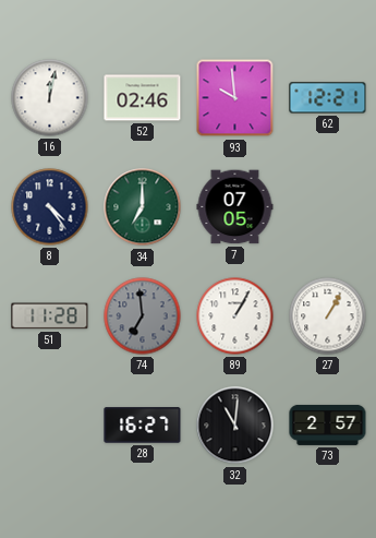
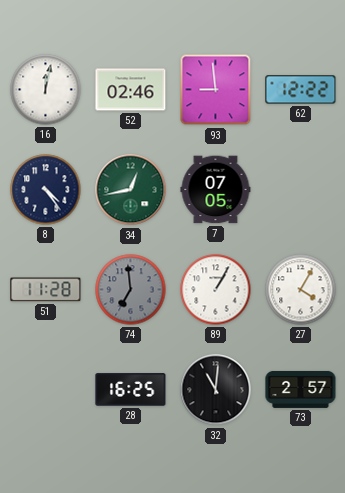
93: 9:59 -> 8:59 (216, 90)
62: 12:21 -> 12:22 (301, 90)
34: 7:00 -> 12:43 (131, 190)
27: 1:05 -> 4:05 (301, 290)
28: 16:27 -> 16:25 (131, 390)
